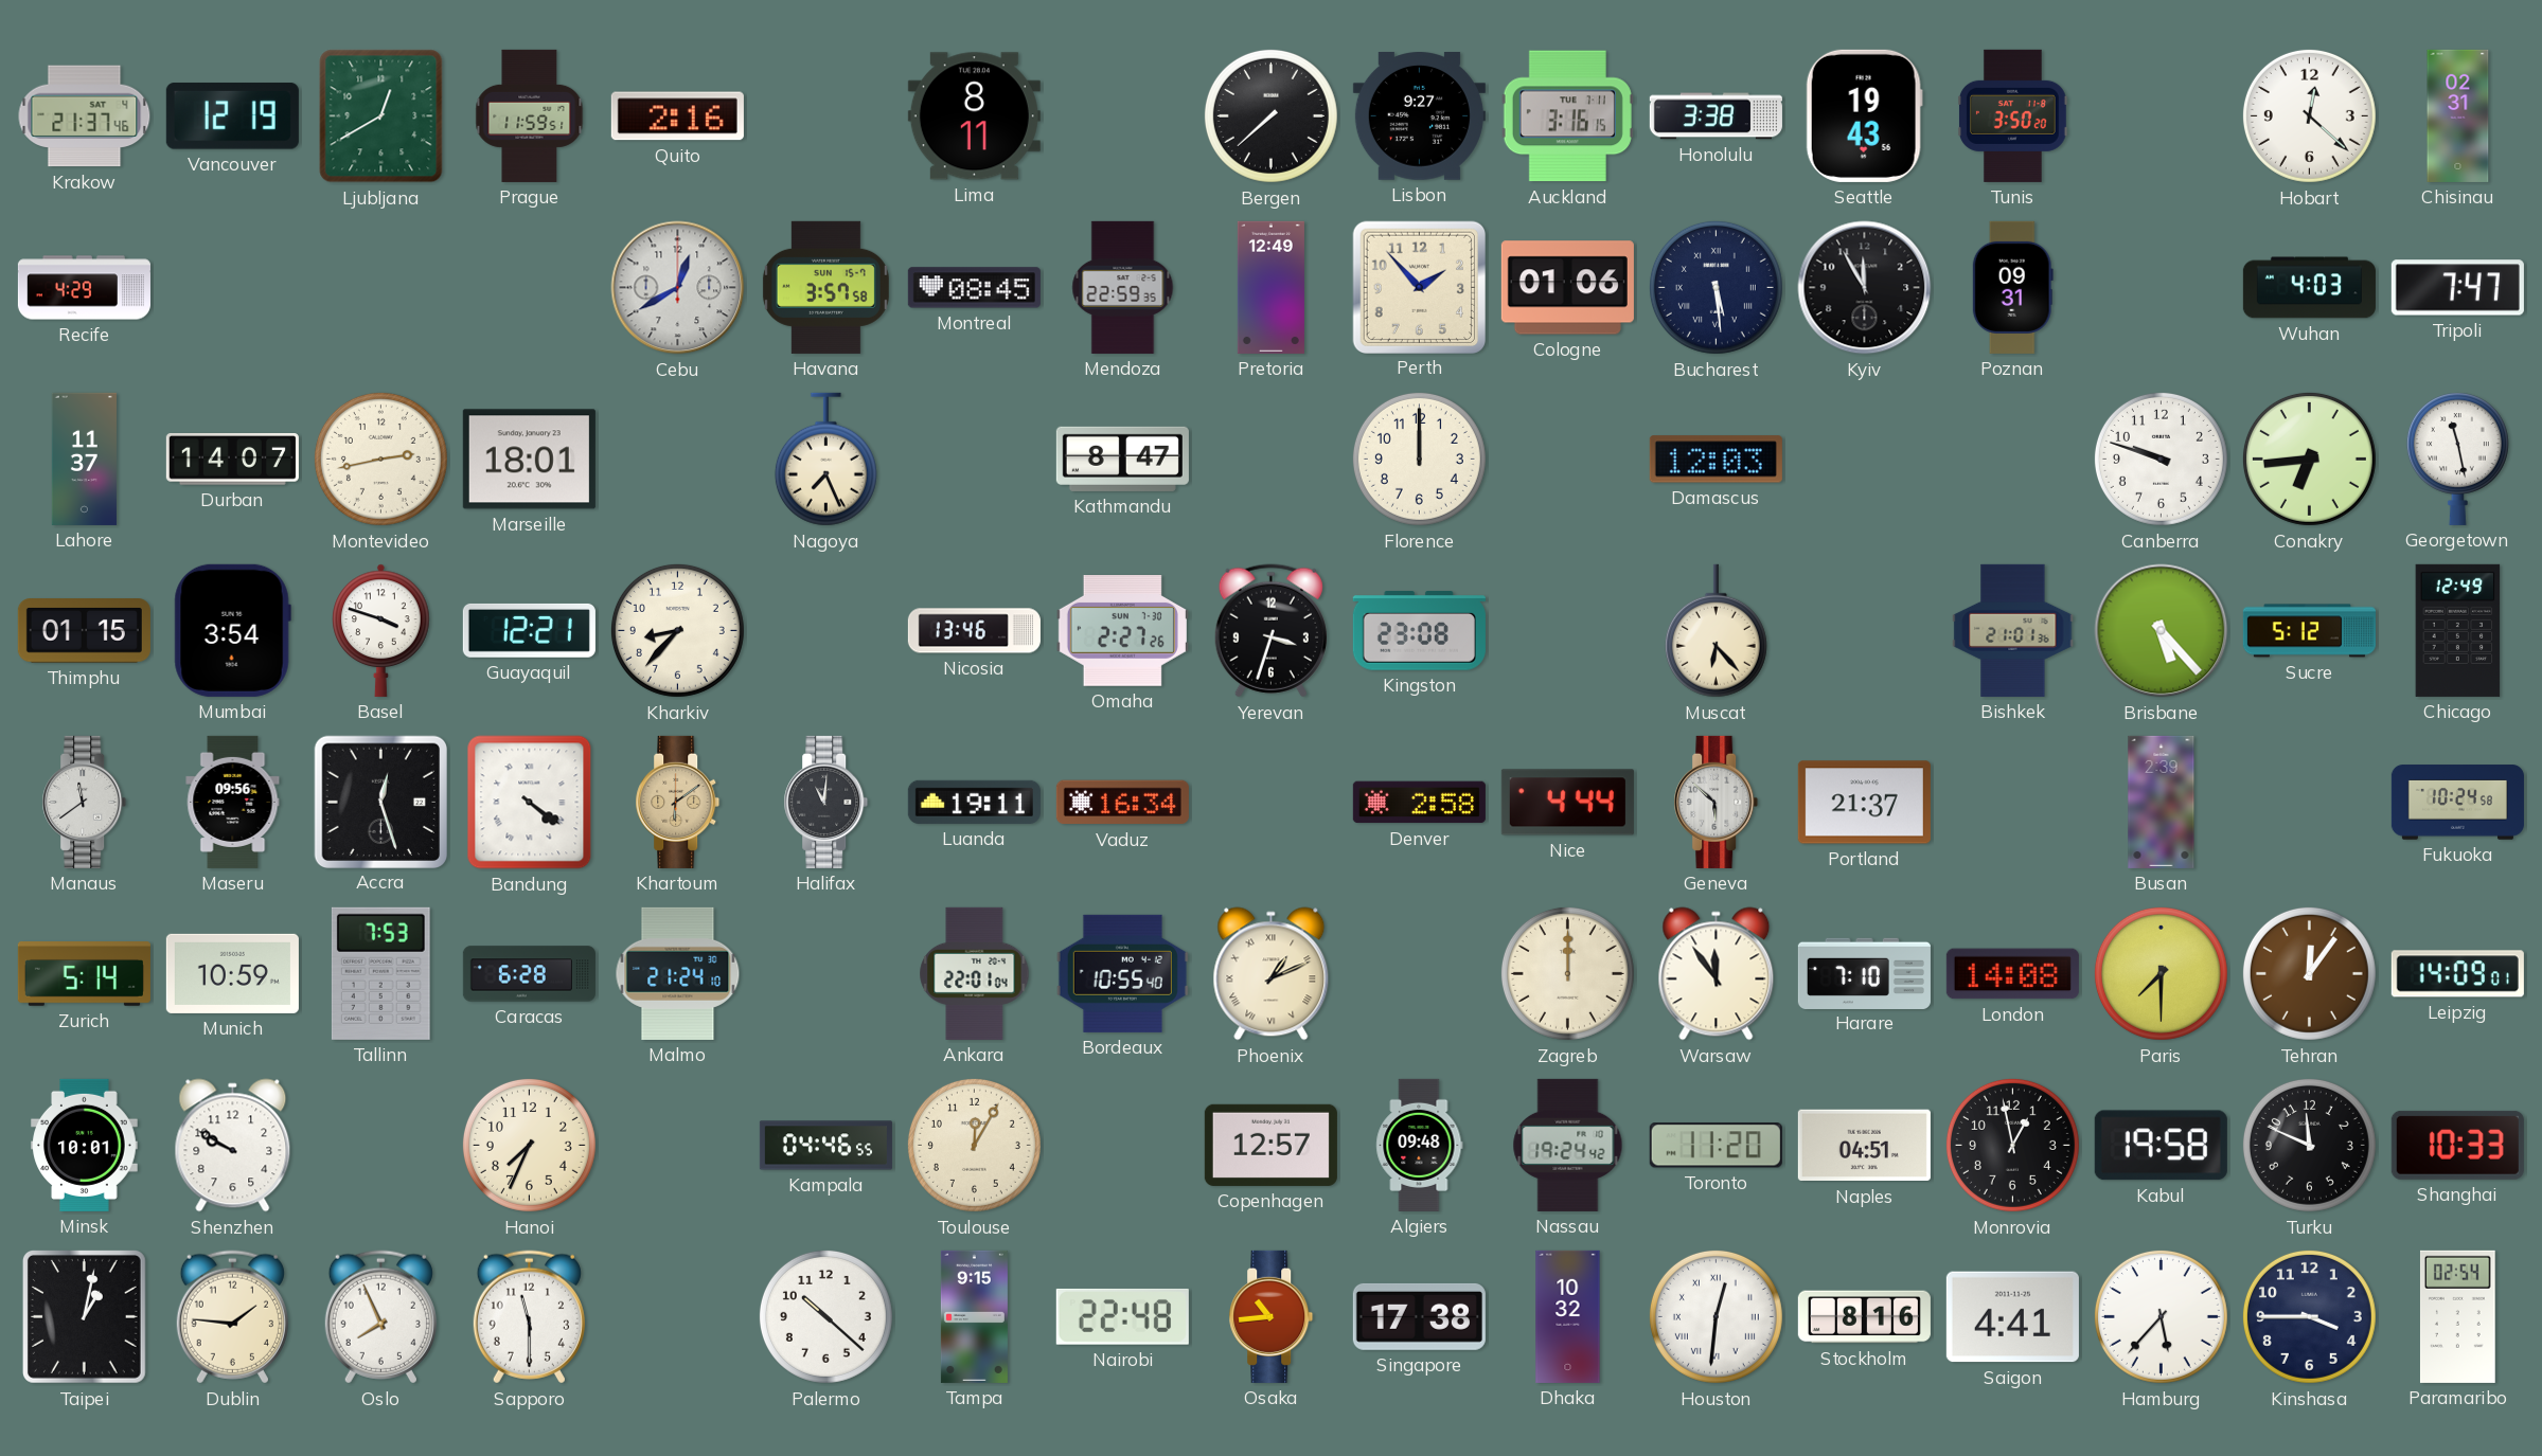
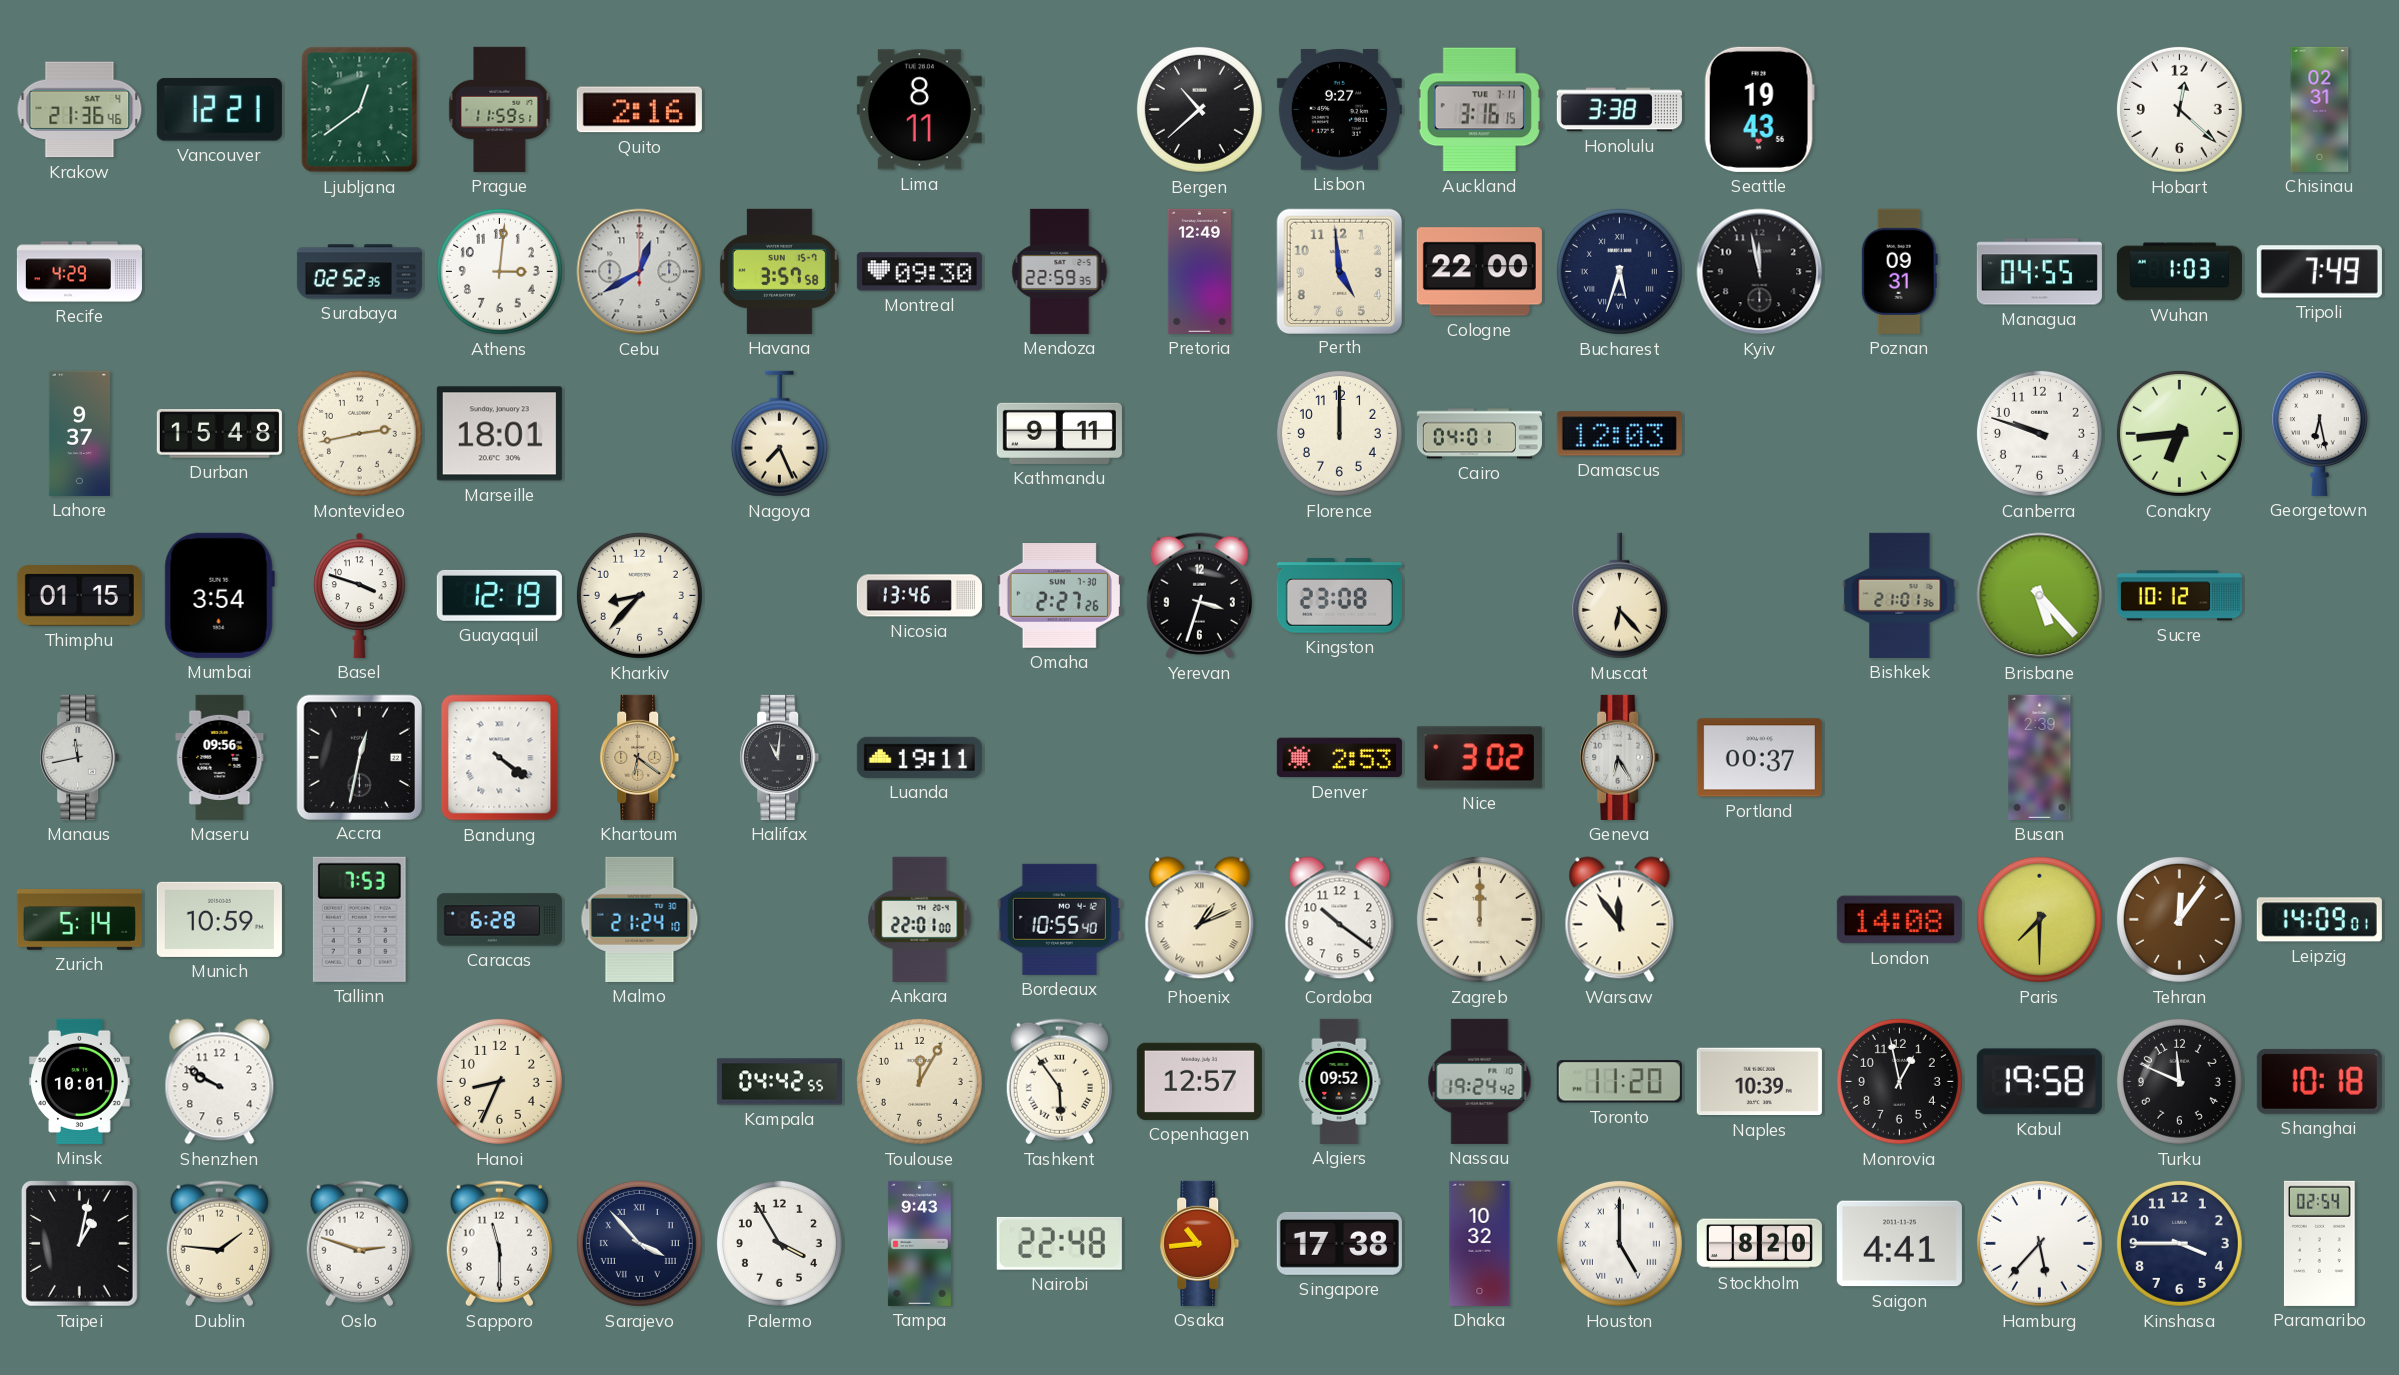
Krakow: 21:37 -> 21:36 (80, 110)
Vancouver: 12:19 -> 12:21 (219, 110)
Ljubljana: 12:40 -> 12:39 (360, 110)
Bergen: 7:38 -> 10:38 (1199, 109)
Tunis: 3:50 -> none (2012, 115)
Surabaya: none -> 02:52 (359, 272)
Athens: none -> 3:01 (499, 271)
Montreal: 08:45 -> 09:30 (919, 272)
Perth: 1:53 -> 4:59 (1339, 271)
Cologne: 01:06 -> 22:00 (1479, 272)
Bucharest: 5:29 -> 5:33 (1619, 271)
Kyiv: 11:55 -> 11:58 (1760, 272)
Managua: none -> 04:55 (2039, 272)
Wuhan: 4:03 -> 1:03 (2179, 272)
Tripoli: 7:47 -> 7:49 (2319, 272)
Lahore: 11:37 -> 9:37 (79, 433)
Durban: 14:07 -> 15:48 (219, 434)
Kathmandu: 8:47 -> 9:11 (1059, 433)
Cairo: none -> 04:01 (1479, 434)
Georgetown: 11:28 -> 6:28 (2319, 433)
Guayaquil: 12:21 -> 12:19 (499, 595)
Sucre: 5:12 -> 10:12 (2179, 596)
Chicago: 12:49 -> none (2458, 630)
Manaus: 11:39 -> 11:43 (80, 757)
Accra: 12:27 -> 12:32 (359, 757)
Khartoum: 6:09 -> 6:21 (640, 757)
Vaduz: 16:34 -> none (1122, 803)
Denver: 2:58 -> 2:53 (1339, 758)
Nice: 4:44 -> 3:02 (1479, 758)
Geneva: 5:52 -> 6:25 (1620, 757)
Portland: 21:37 -> 00:37 (1759, 758)
Fukuoka: 10:24 -> none (2457, 803)
Ankara: 22:01:04 -> 22:01:00 (920, 919)
Cordoba: none -> 10:21 (1340, 920)
Harare: 7:10 -> none (1864, 973)
Hanoi: 7:34 -> 8:34 (499, 1081)
Kampala: 04:46 -> 04:42 (779, 1082)
Tashkent: none -> 5:54 (1059, 1082)
Algiers: 09:48 -> 09:52 (1340, 1081)
Naples: 04:51 -> 10:39 (1759, 1082)
Shanghai: 10:33 -> 10:18 (2319, 1081)
Oslo: 7:56 -> 2:48 (359, 1244)
Sarajevo: none -> 3:53 (639, 1243)
Palermo: 10:22 -> 3:55 (779, 1243)
Tampa: 9:15 -> 9:43 (919, 1243)
Houston: 12:31 -> 5:00 (1619, 1243)
Stockholm: 8:16 -> 8:20 (1759, 1244)
